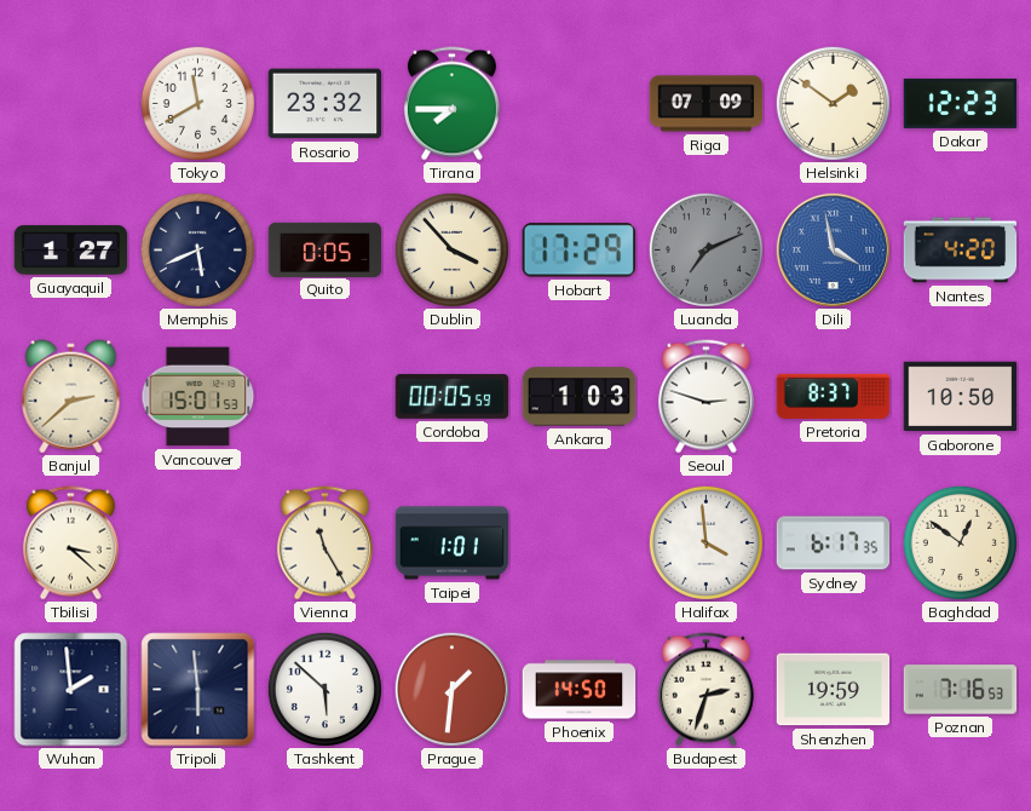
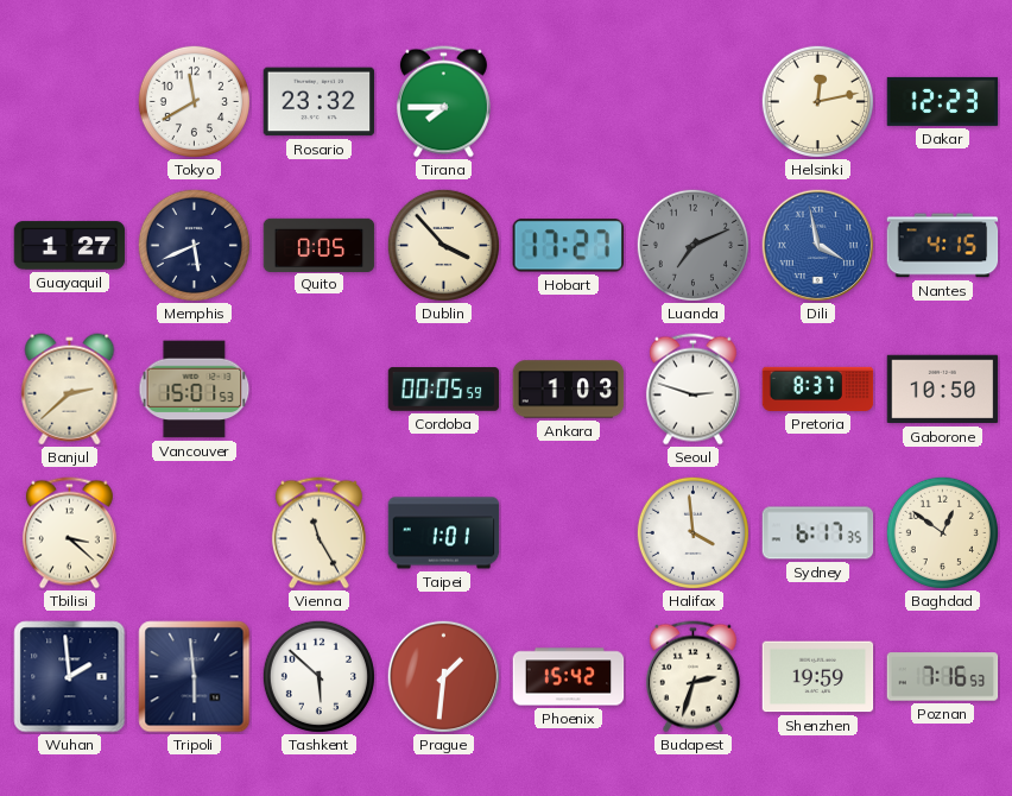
Riga: 07:09 -> none (707, 104)
Helsinki: 1:51 -> 12:13 (817, 101)
Hobart: 17:29 -> 17:27 (568, 246)
Nantes: 4:20 -> 4:15 (943, 246)
Phoenix: 14:50 -> 15:42 (569, 677)
